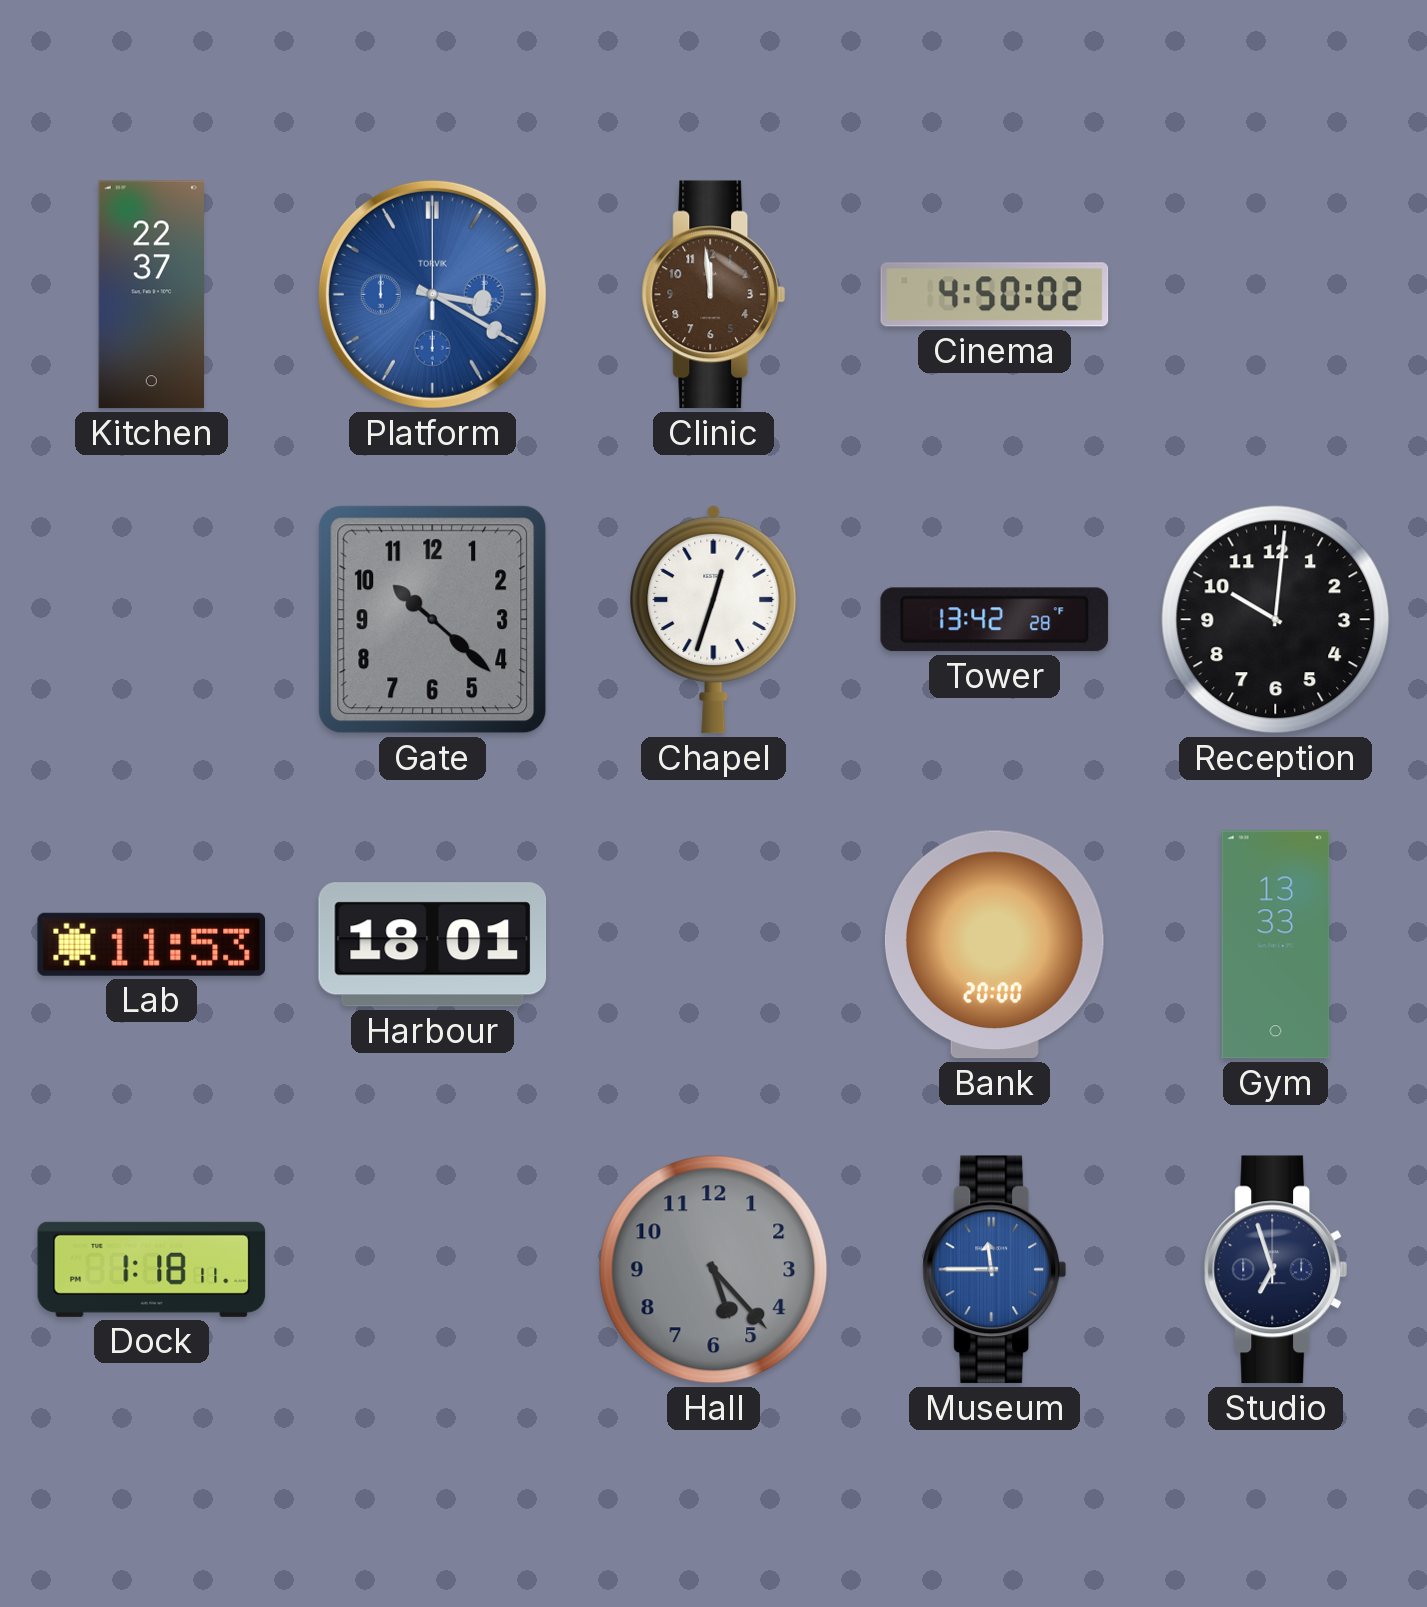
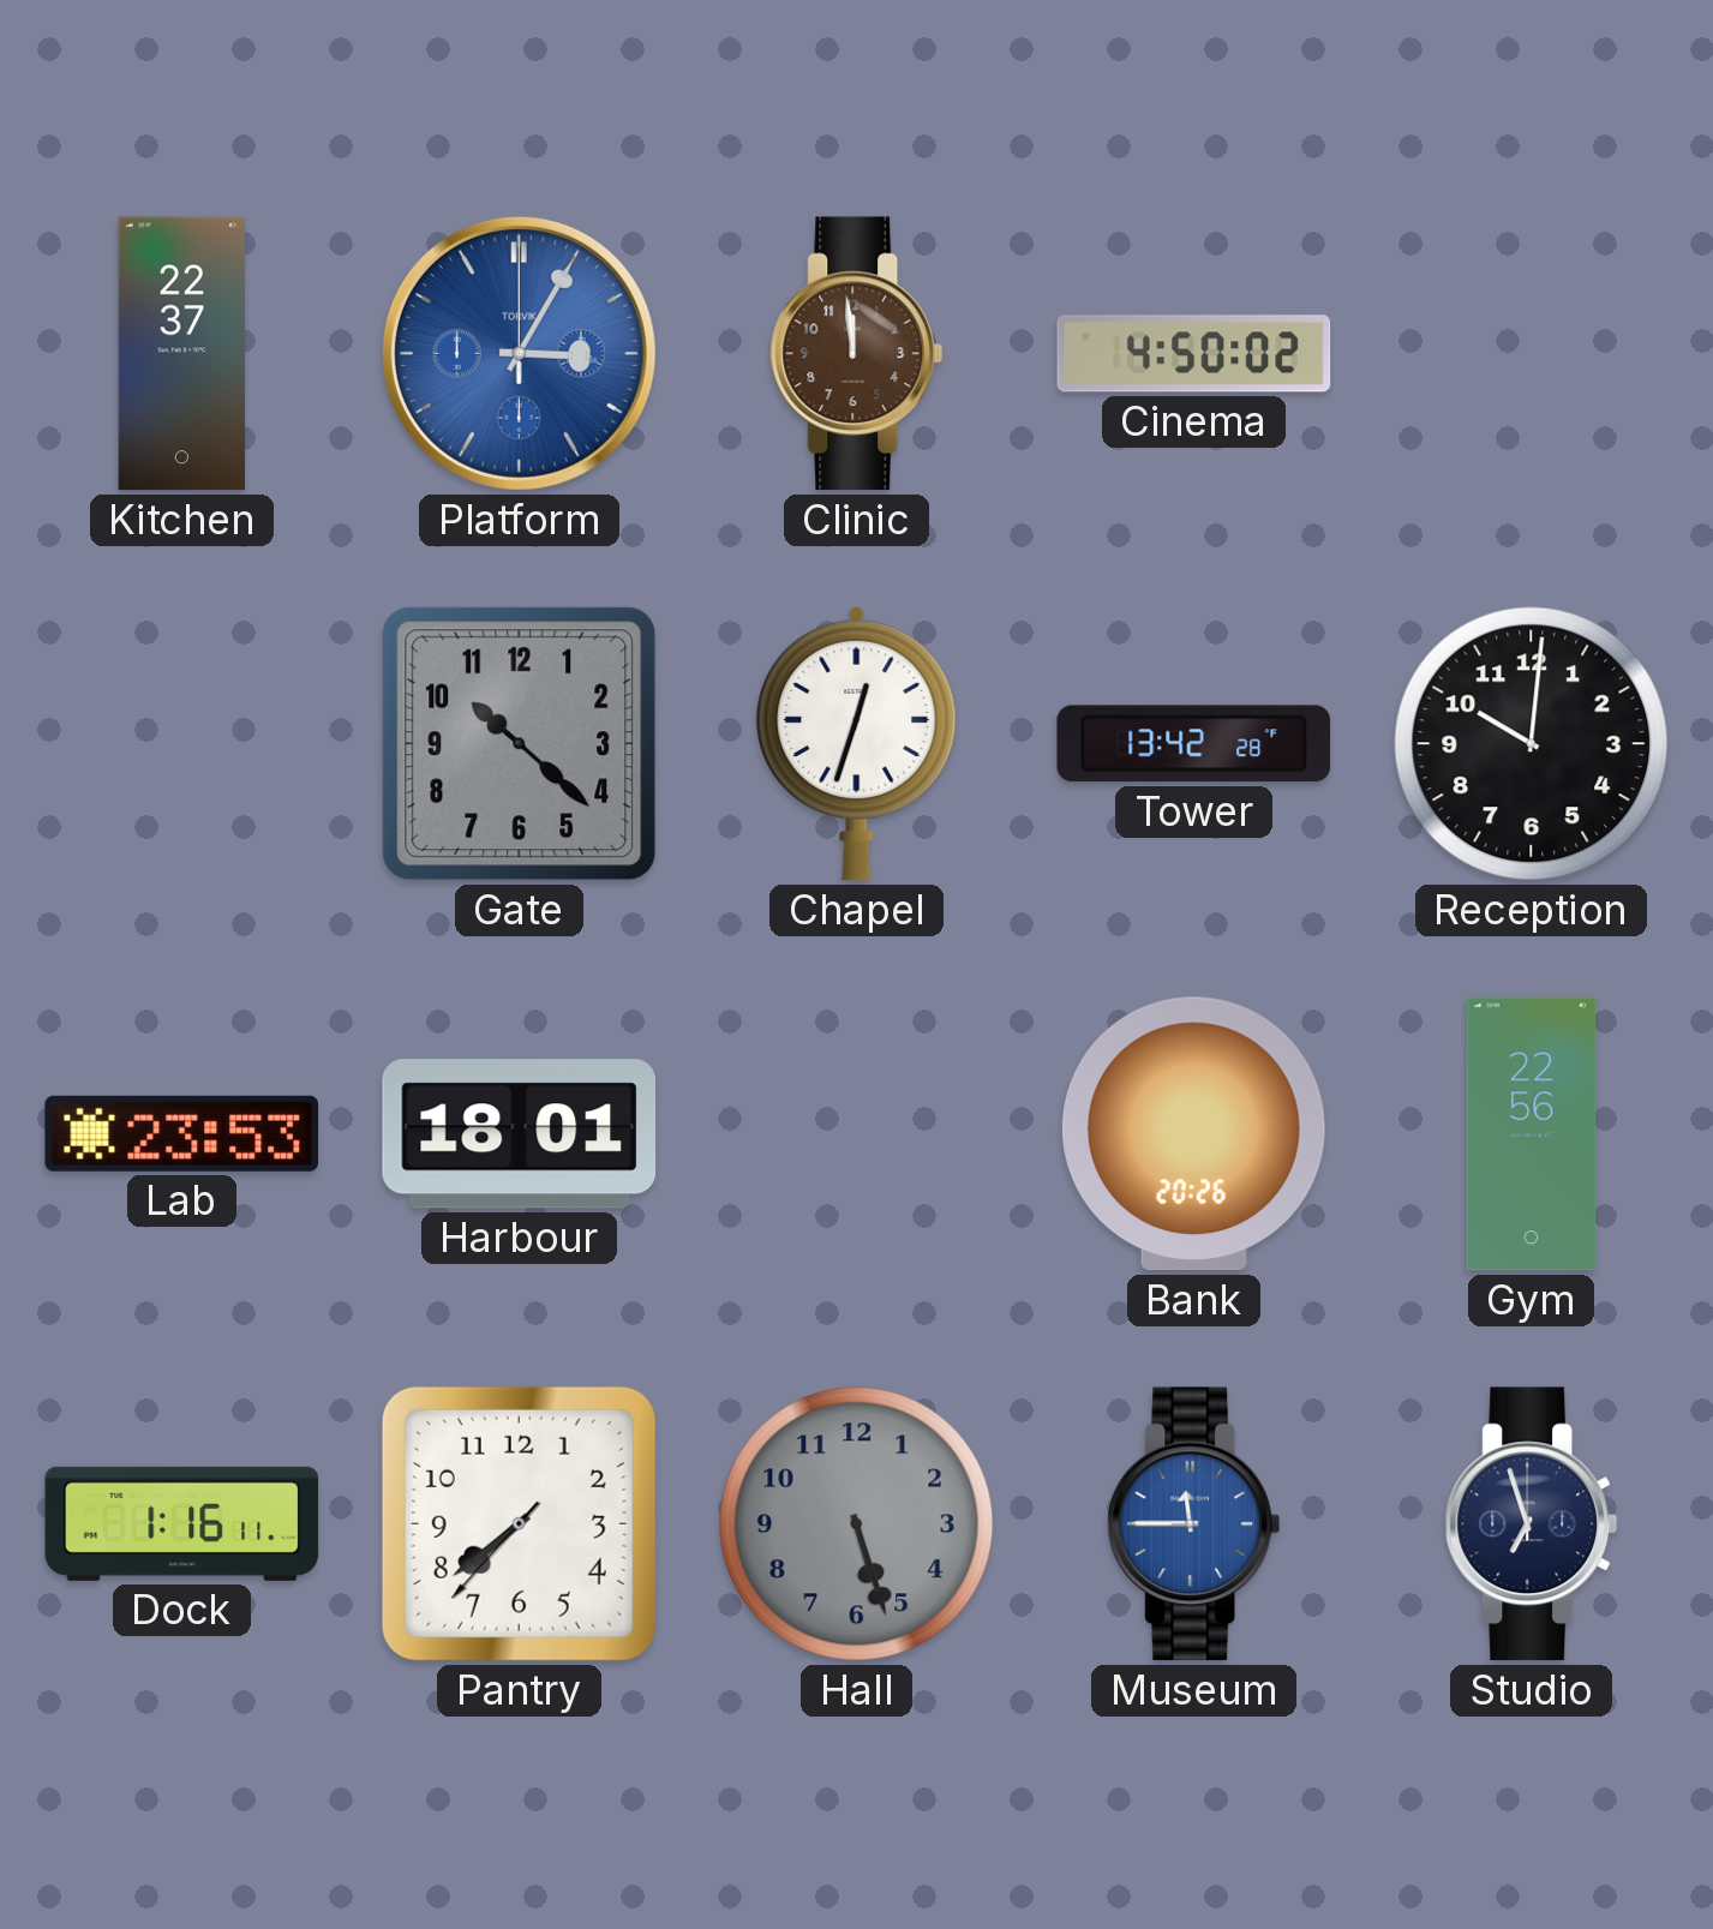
Platform: 3:20 -> 3:05 (519, 353)
Lab: 11:53 -> 23:53 (182, 1133)
Bank: 20:00 -> 20:26 (1193, 1134)
Gym: 13:33 -> 22:56 (1532, 1134)
Dock: 1:18 -> 1:16 (182, 1523)
Pantry: none -> 7:38 (519, 1523)
Hall: 5:23 -> 5:27 (857, 1524)
